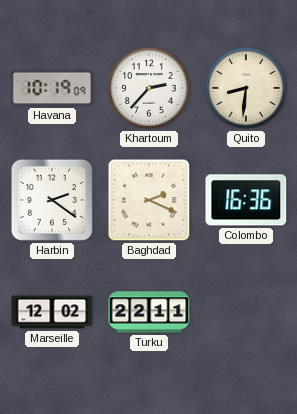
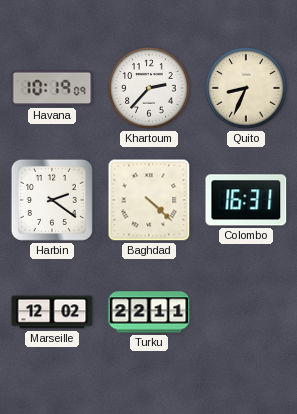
Quito: 8:31 -> 8:34 (246, 88)
Baghdad: 2:19 -> 4:22 (149, 200)
Colombo: 16:36 -> 16:31 (246, 200)
